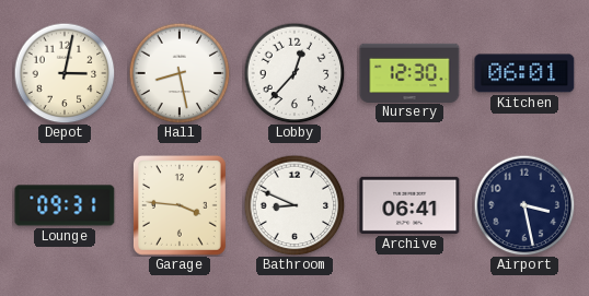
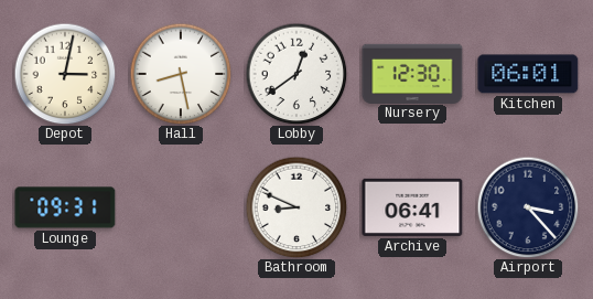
Lobby: 12:37 -> 12:39 (296, 74)
Garage: 3:46 -> none (180, 205)
Airport: 3:28 -> 3:23 (528, 207)
